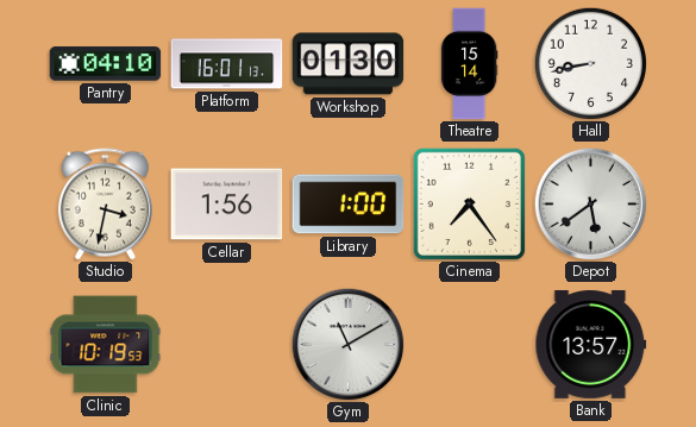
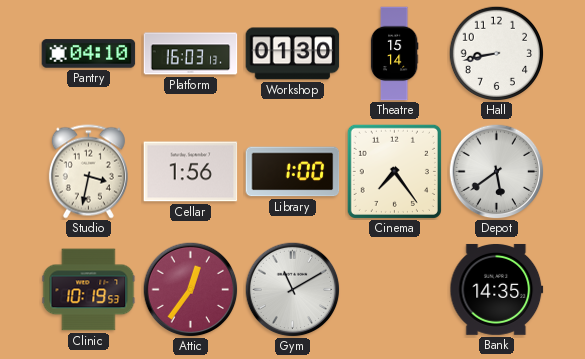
Platform: 16:01 -> 16:03 (191, 54)
Attic: none -> 12:36 (190, 289)
Bank: 13:57 -> 14:35 (497, 289)
